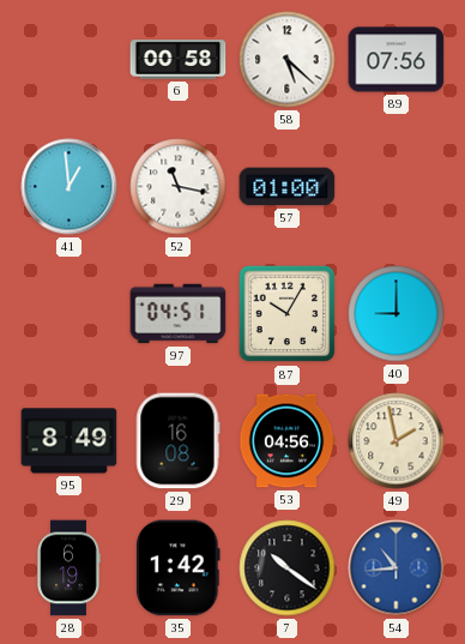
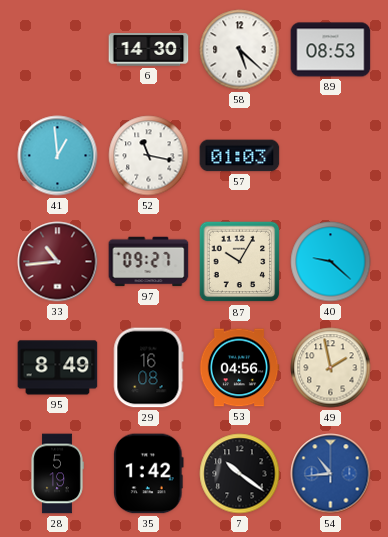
6: 00:58 -> 14:30 (149, 50)
89: 07:56 -> 08:53 (331, 50)
57: 01:00 -> 01:03 (240, 156)
33: none -> 10:44 (58, 262)
97: 04:51 -> 09:27 (149, 262)
40: 9:00 -> 9:22 (331, 262)
28: 6:19 -> 5:19 (57, 474)
